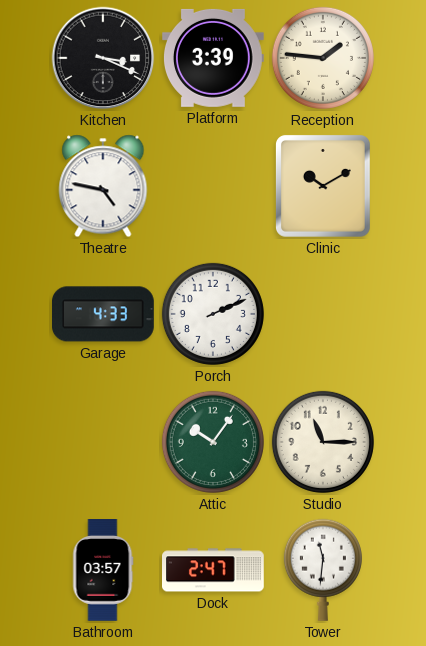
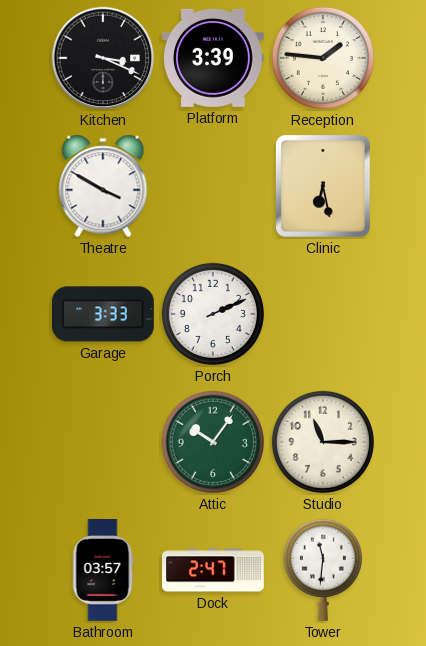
Theatre: 4:47 -> 3:50 (103, 186)
Clinic: 10:10 -> 6:28 (323, 186)
Garage: 4:33 -> 3:33 (104, 314)
